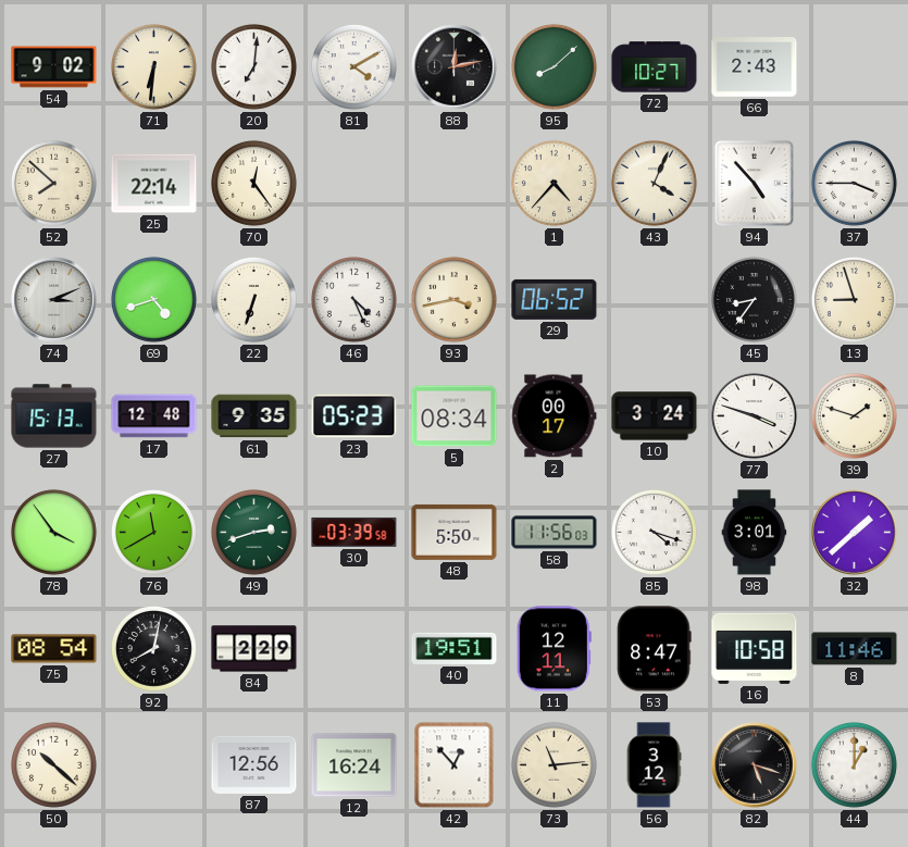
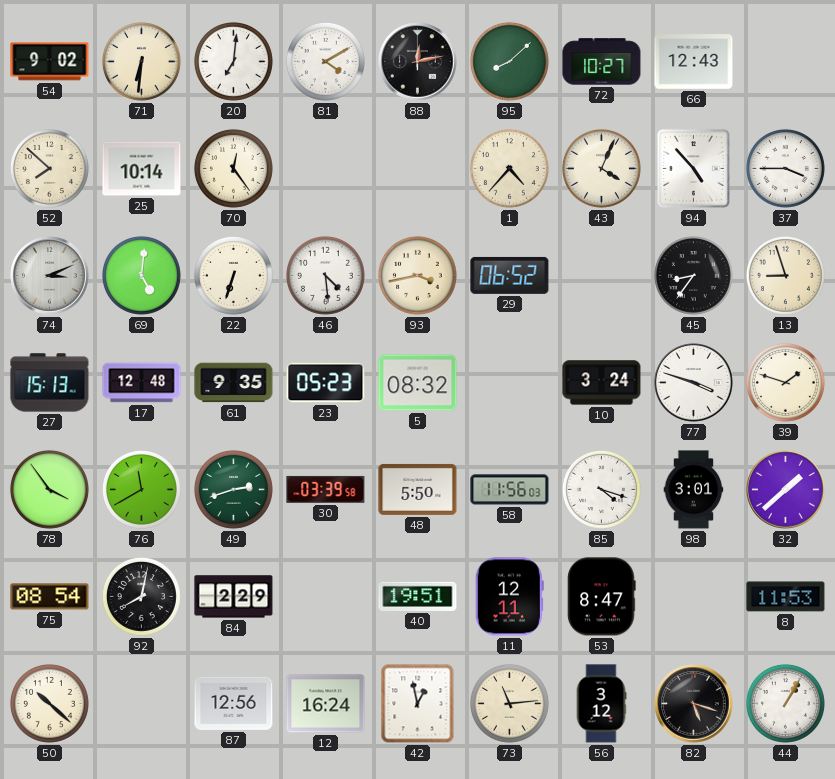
66: 2:43 -> 12:43 (694, 62)
25: 22:14 -> 10:14 (142, 169)
69: 4:42 -> 5:01 (141, 275)
46: 4:26 -> 4:29 (325, 275)
5: 08:34 -> 08:32 (418, 383)
2: 00:17 -> none (555, 416)
16: 10:58 -> none (755, 648)
8: 11:46 -> 11:53 (786, 597)
42: 12:53 -> 12:58 (418, 704)
44: 1:00 -> 1:05 (785, 703)
